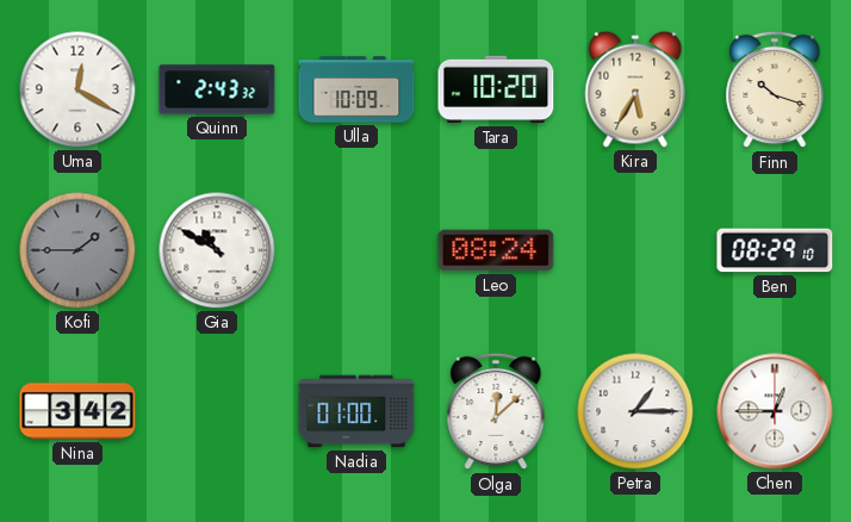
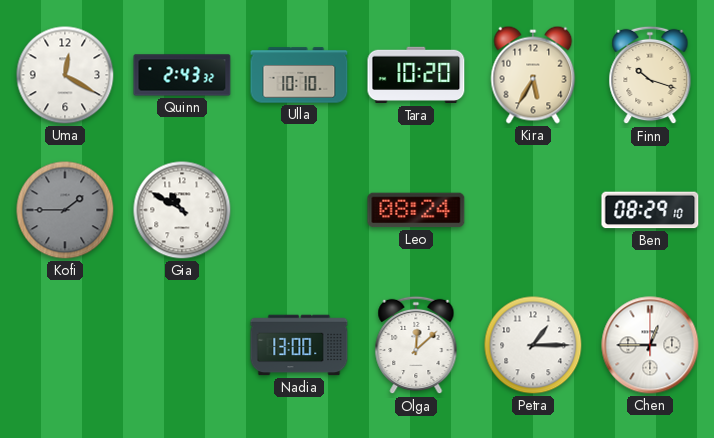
Ulla: 10:09 -> 10:10 (299, 75)
Nina: 3:42 -> none (77, 411)
Nadia: 01:00 -> 13:00 (299, 345)
